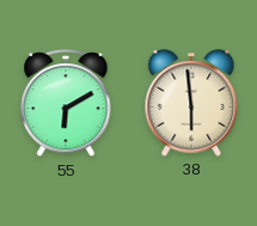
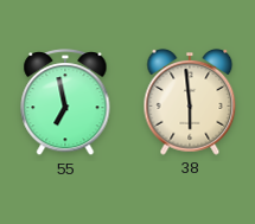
55: 6:10 -> 6:58 (65, 103)
